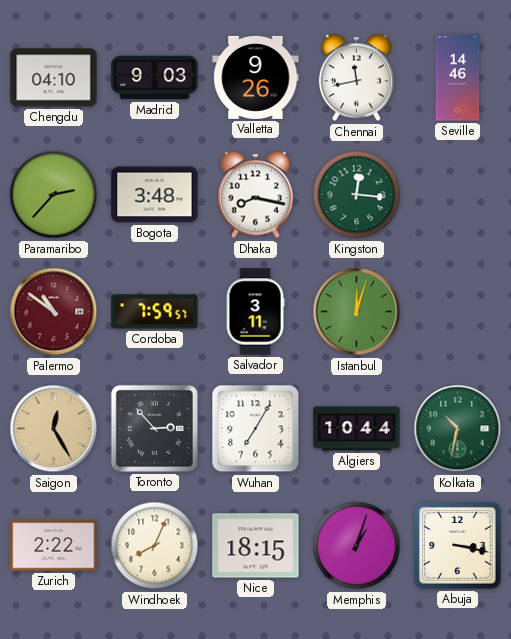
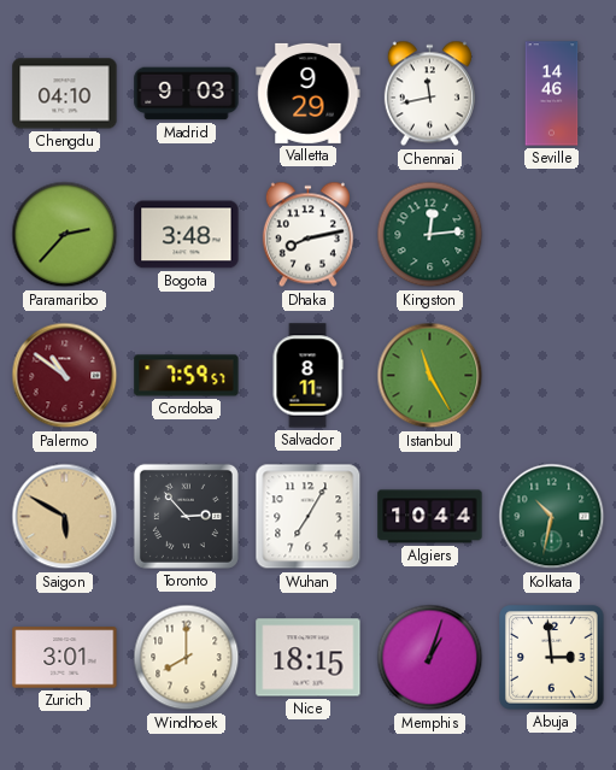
Valletta: 9:26 -> 9:29 (309, 93)
Dhaka: 8:17 -> 8:13 (307, 235)
Kingston: 12:16 -> 12:14 (430, 235)
Salvador: 3:11 -> 8:11 (307, 376)
Istanbul: 12:03 -> 11:25 (430, 376)
Saigon: 12:25 -> 5:50 (65, 517)
Zurich: 2:22 -> 3:01 (65, 658)
Windhoek: 8:04 -> 8:00 (187, 658)
Abuja: 3:17 -> 2:59 (552, 658)
